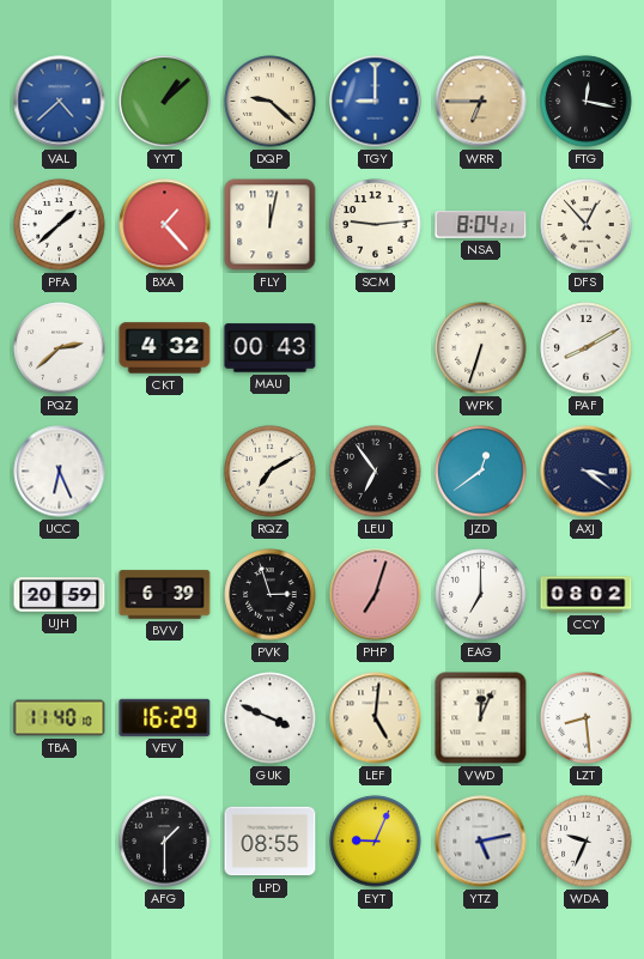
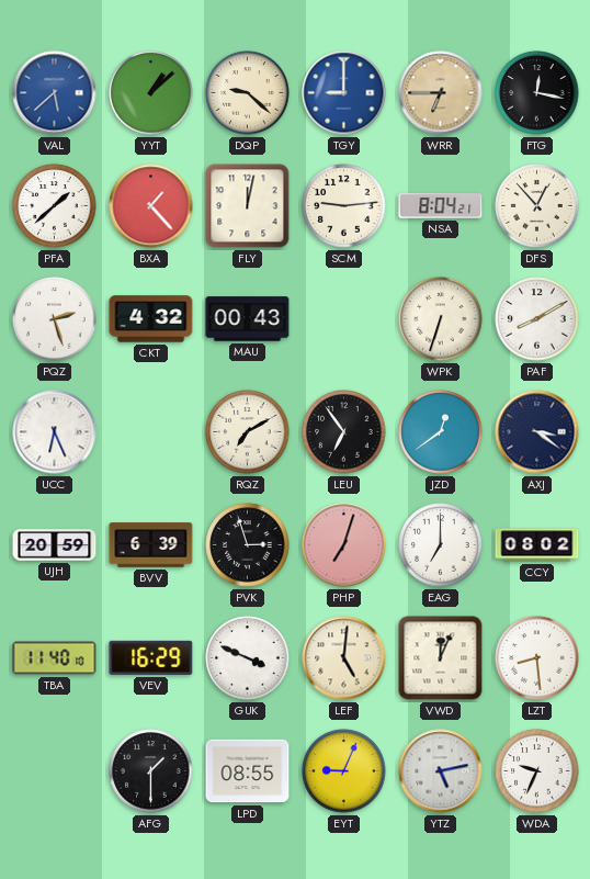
VAL: 4:38 -> 5:38 (55, 93)
PQZ: 2:38 -> 2:27 (55, 319)
